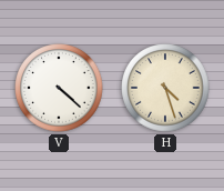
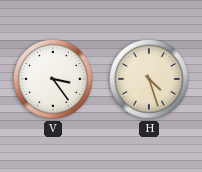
V: 4:22 -> 3:24 (53, 79)
